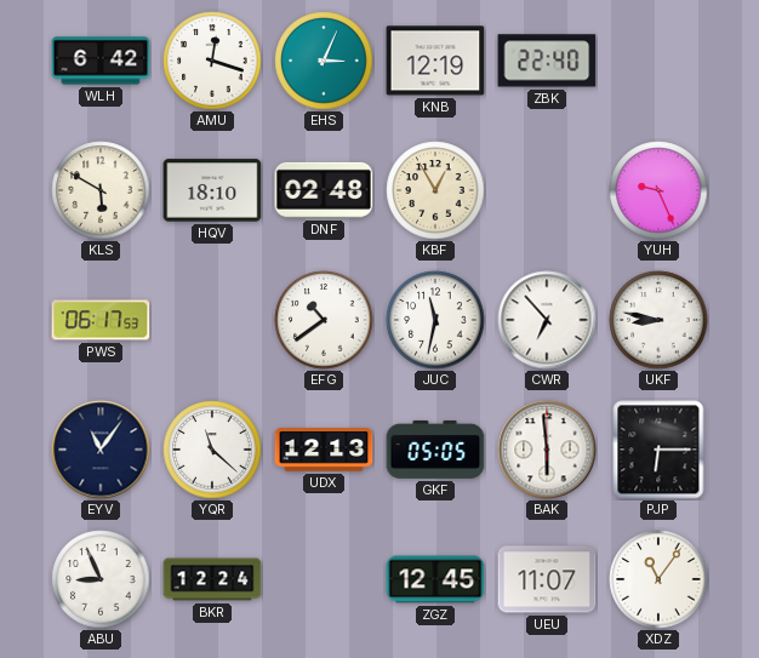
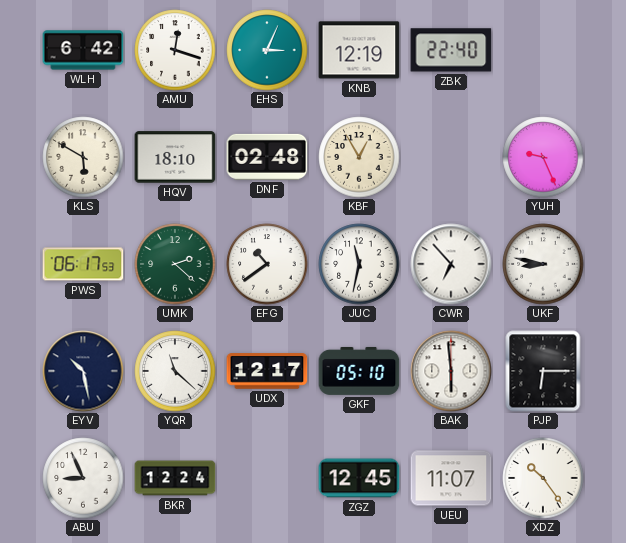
UMK: none -> 2:22 (175, 264)
EYV: 11:06 -> 10:28 (83, 371)
UDX: 12:13 -> 12:17 (267, 371)
GKF: 05:05 -> 05:10 (359, 371)
XDZ: 11:06 -> 10:24 (543, 478)
